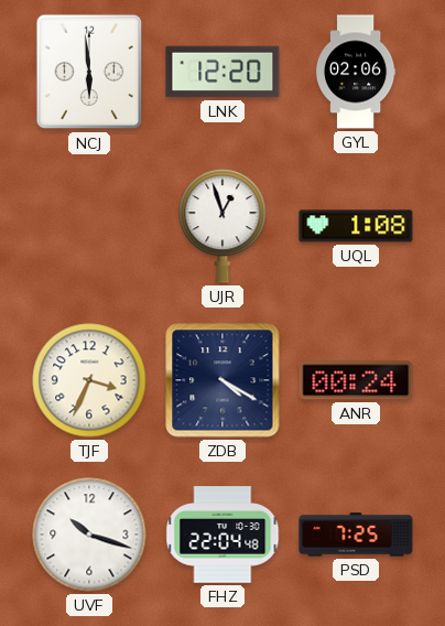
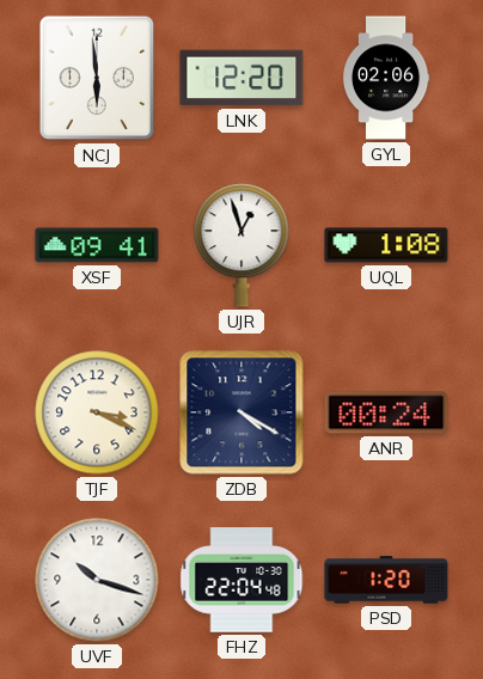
XSF: none -> 09:41 (97, 245)
TJF: 3:34 -> 3:19 (97, 412)
PSD: 7:25 -> 1:20 (386, 580)
